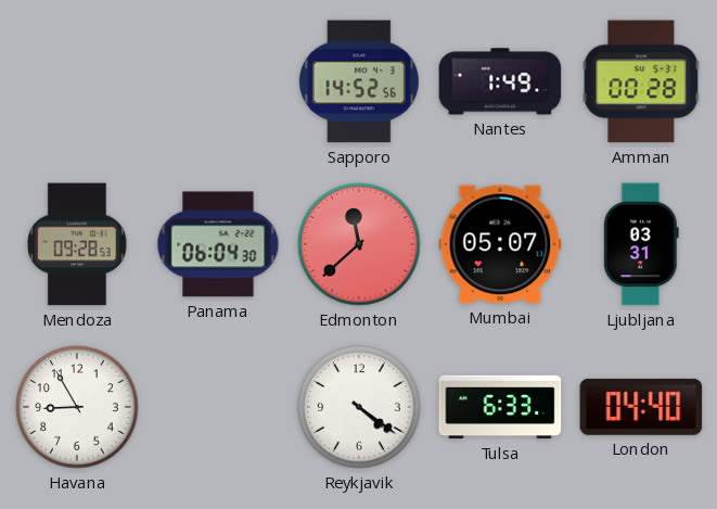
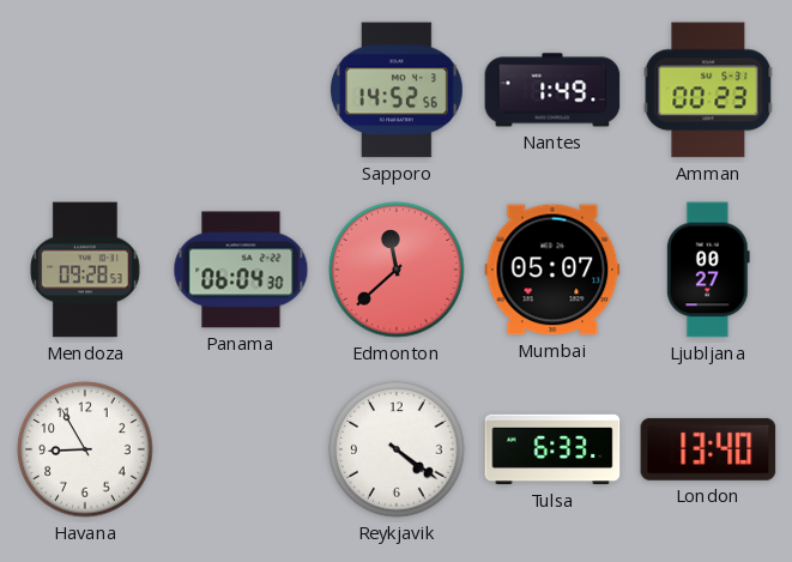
Amman: 00:28 -> 00:23 (708, 90)
Ljubljana: 03:31 -> 00:27 (708, 270)
London: 04:40 -> 13:40 (708, 449)
